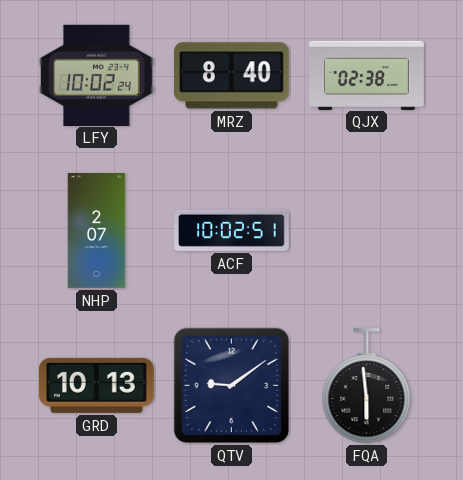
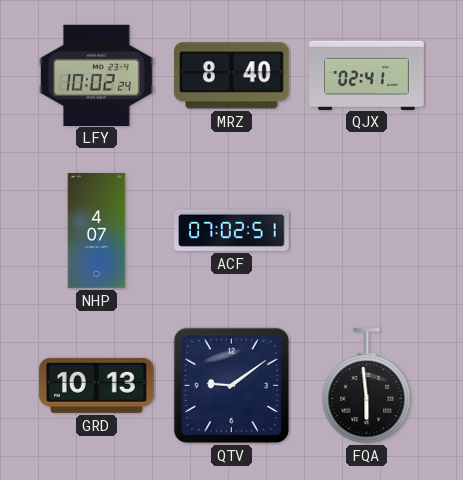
QJX: 02:38 -> 02:41 (367, 75)
NHP: 2:07 -> 4:07 (97, 231)
ACF: 10:02 -> 07:02 (232, 230)
